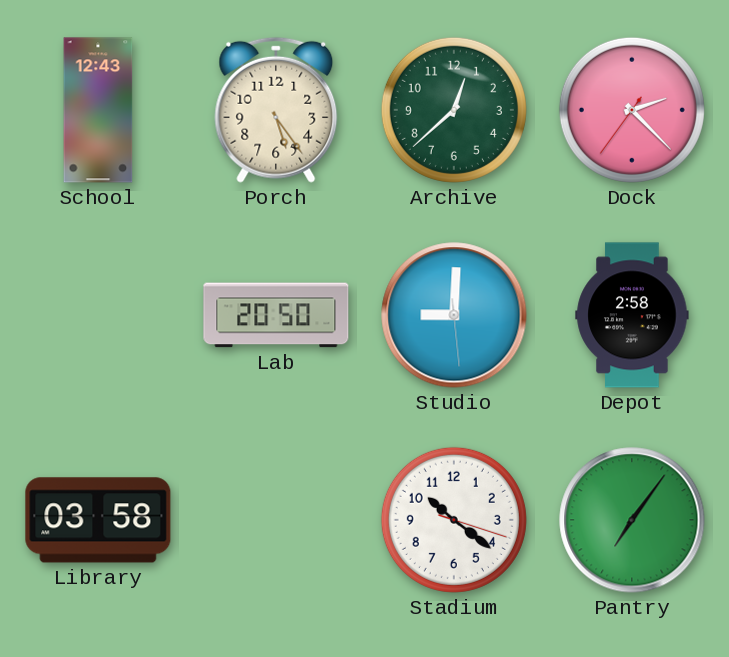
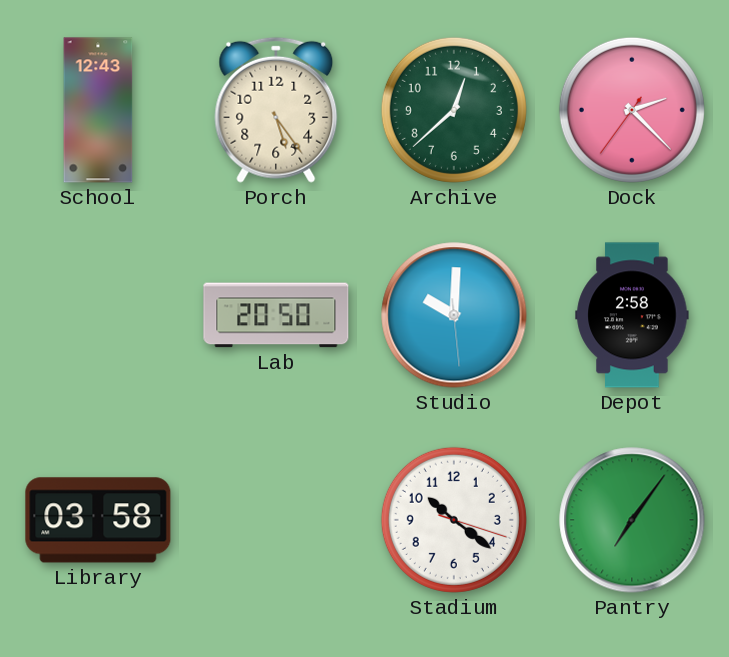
Studio: 9:00 -> 10:00 (454, 315)
